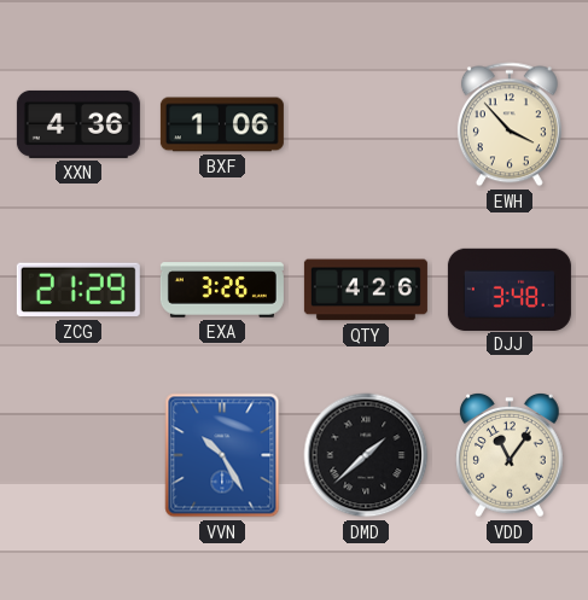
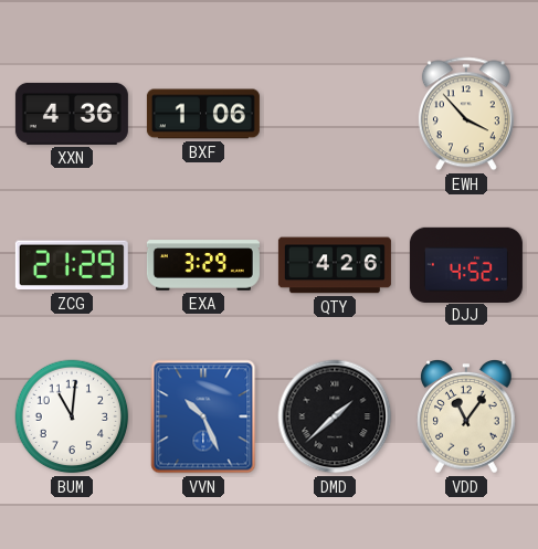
EXA: 3:26 -> 3:29 (203, 265)
DJJ: 3:48 -> 4:52 (466, 264)
BUM: none -> 11:01 (72, 416)
VVN: 10:25 -> 10:26 (203, 416)
